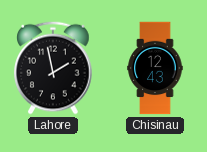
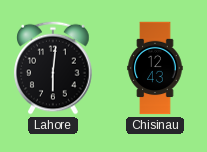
Lahore: 1:58 -> 6:01 (53, 68)
